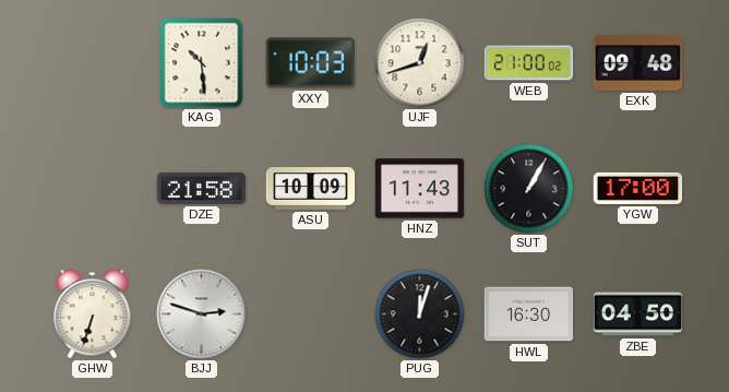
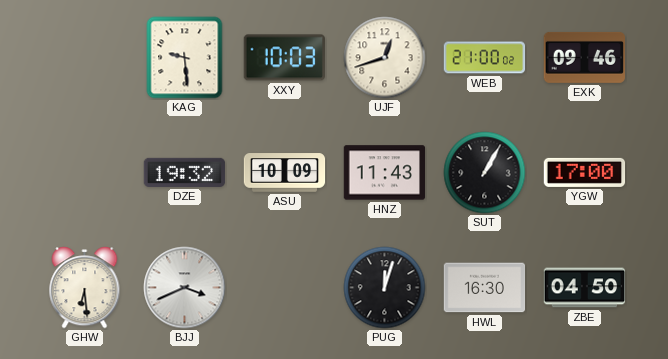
KAG: 10:29 -> 9:29 (185, 58)
EXK: 09:48 -> 09:46 (584, 57)
DZE: 21:58 -> 19:32 (185, 172)
GHW: 6:33 -> 6:29 (85, 288)
BJJ: 2:48 -> 3:41 (185, 288)
